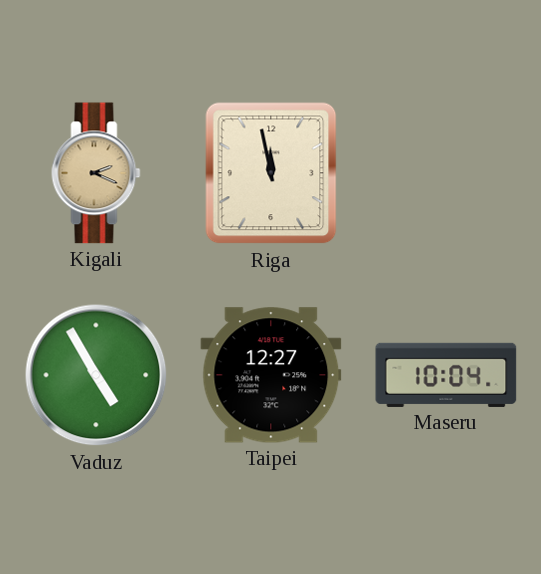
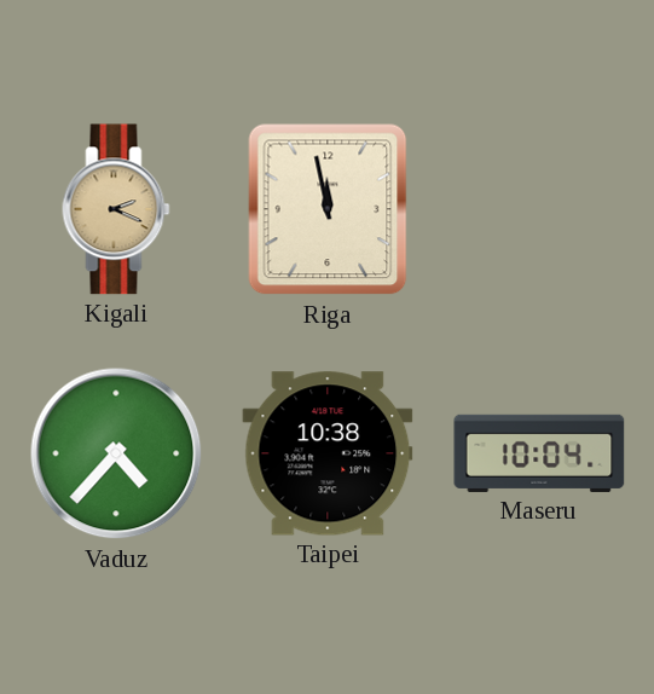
Vaduz: 4:55 -> 4:37 (116, 453)
Taipei: 12:27 -> 10:38 (328, 453)
